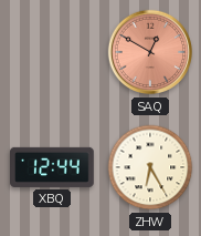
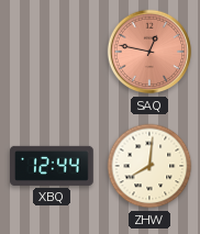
SAQ: 12:50 -> 12:47 (149, 52)
ZHW: 6:25 -> 8:01 (149, 166)
